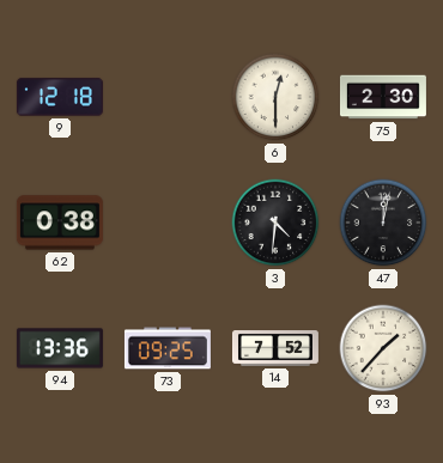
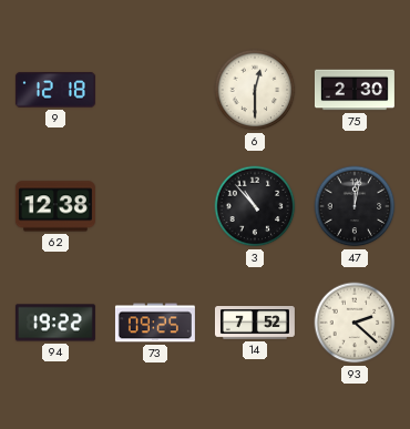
62: 0:38 -> 12:38 (55, 206)
3: 4:31 -> 10:53 (255, 206)
94: 13:36 -> 19:22 (55, 323)
93: 1:37 -> 2:22 (355, 323)
